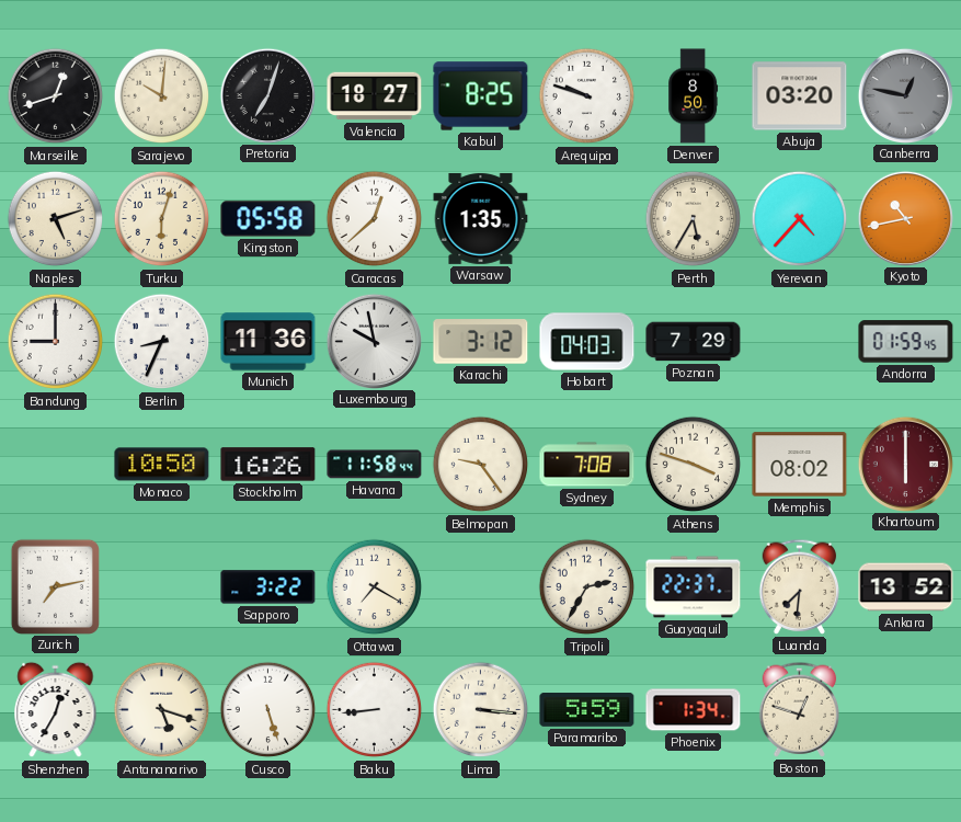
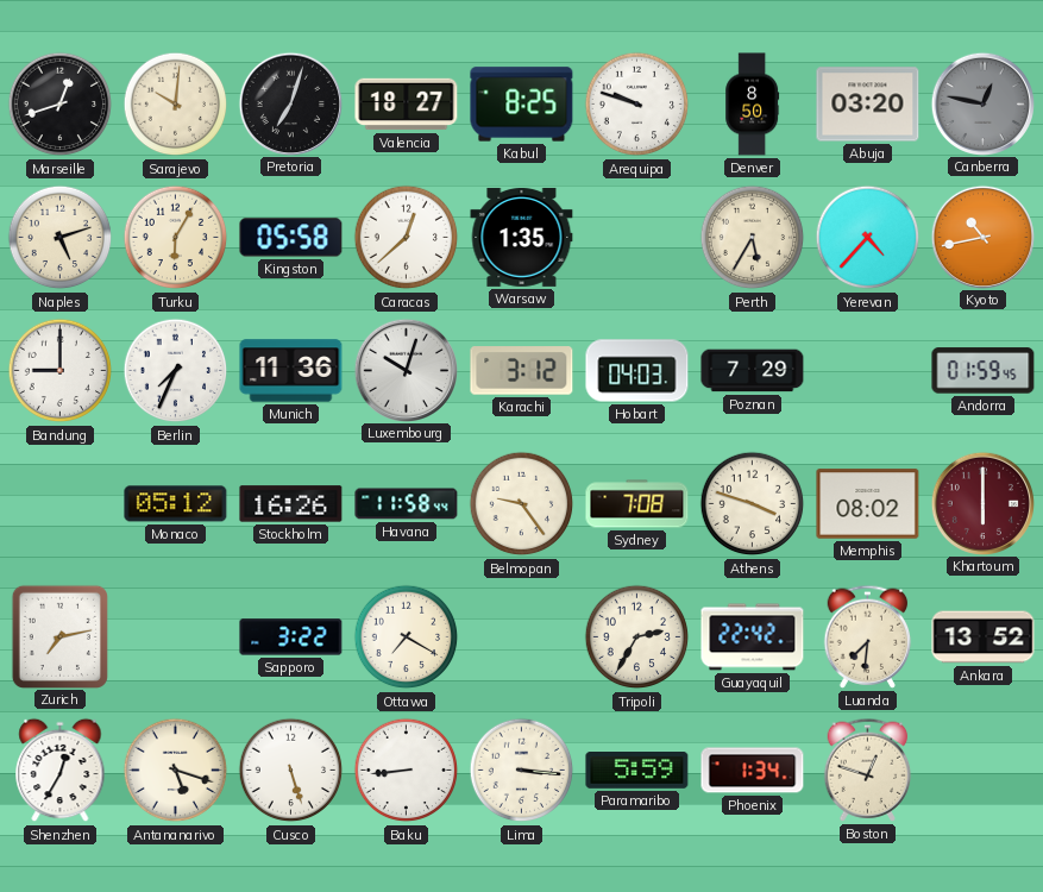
Turku: 6:03 -> 6:05 (176, 238)
Berlin: 8:34 -> 7:34 (176, 371)
Luxembourg: 9:58 -> 10:03 (406, 370)
Monaco: 10:50 -> 05:12 (176, 504)
Guayaquil: 22:37 -> 22:42 (753, 637)
